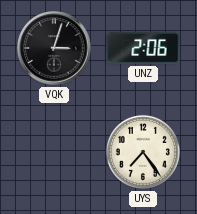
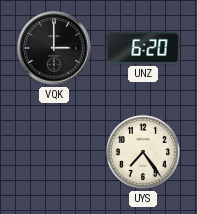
VQK: 3:03 -> 3:00 (54, 48)
UNZ: 2:06 -> 6:20 (143, 48)
